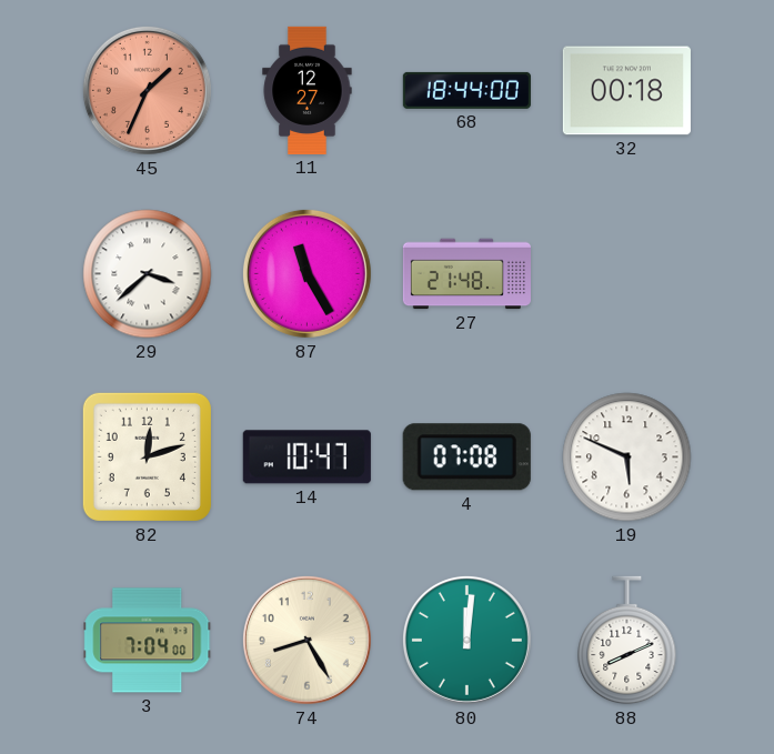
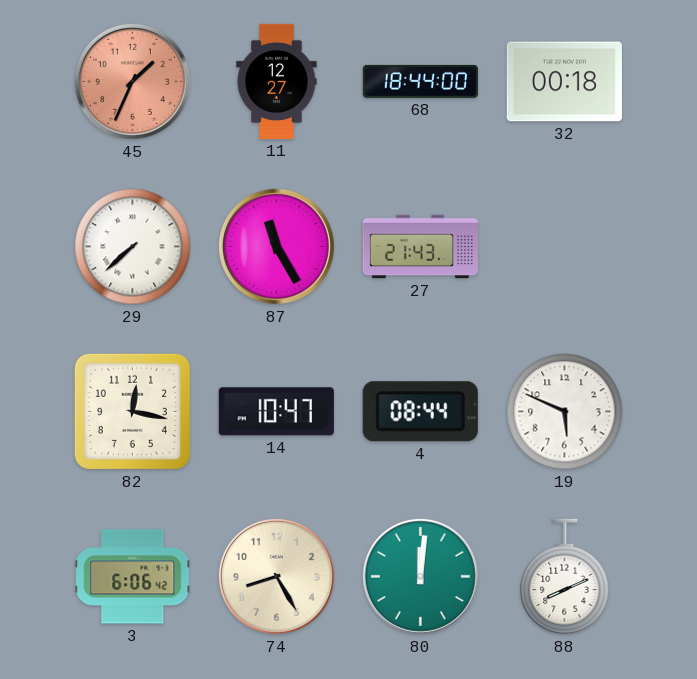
29: 3:38 -> 7:38 (133, 247)
27: 21:48 -> 21:43 (420, 247)
82: 12:12 -> 12:17 (132, 411)
4: 07:08 -> 08:44 (420, 412)
3: 7:04 -> 6:06 (133, 577)
